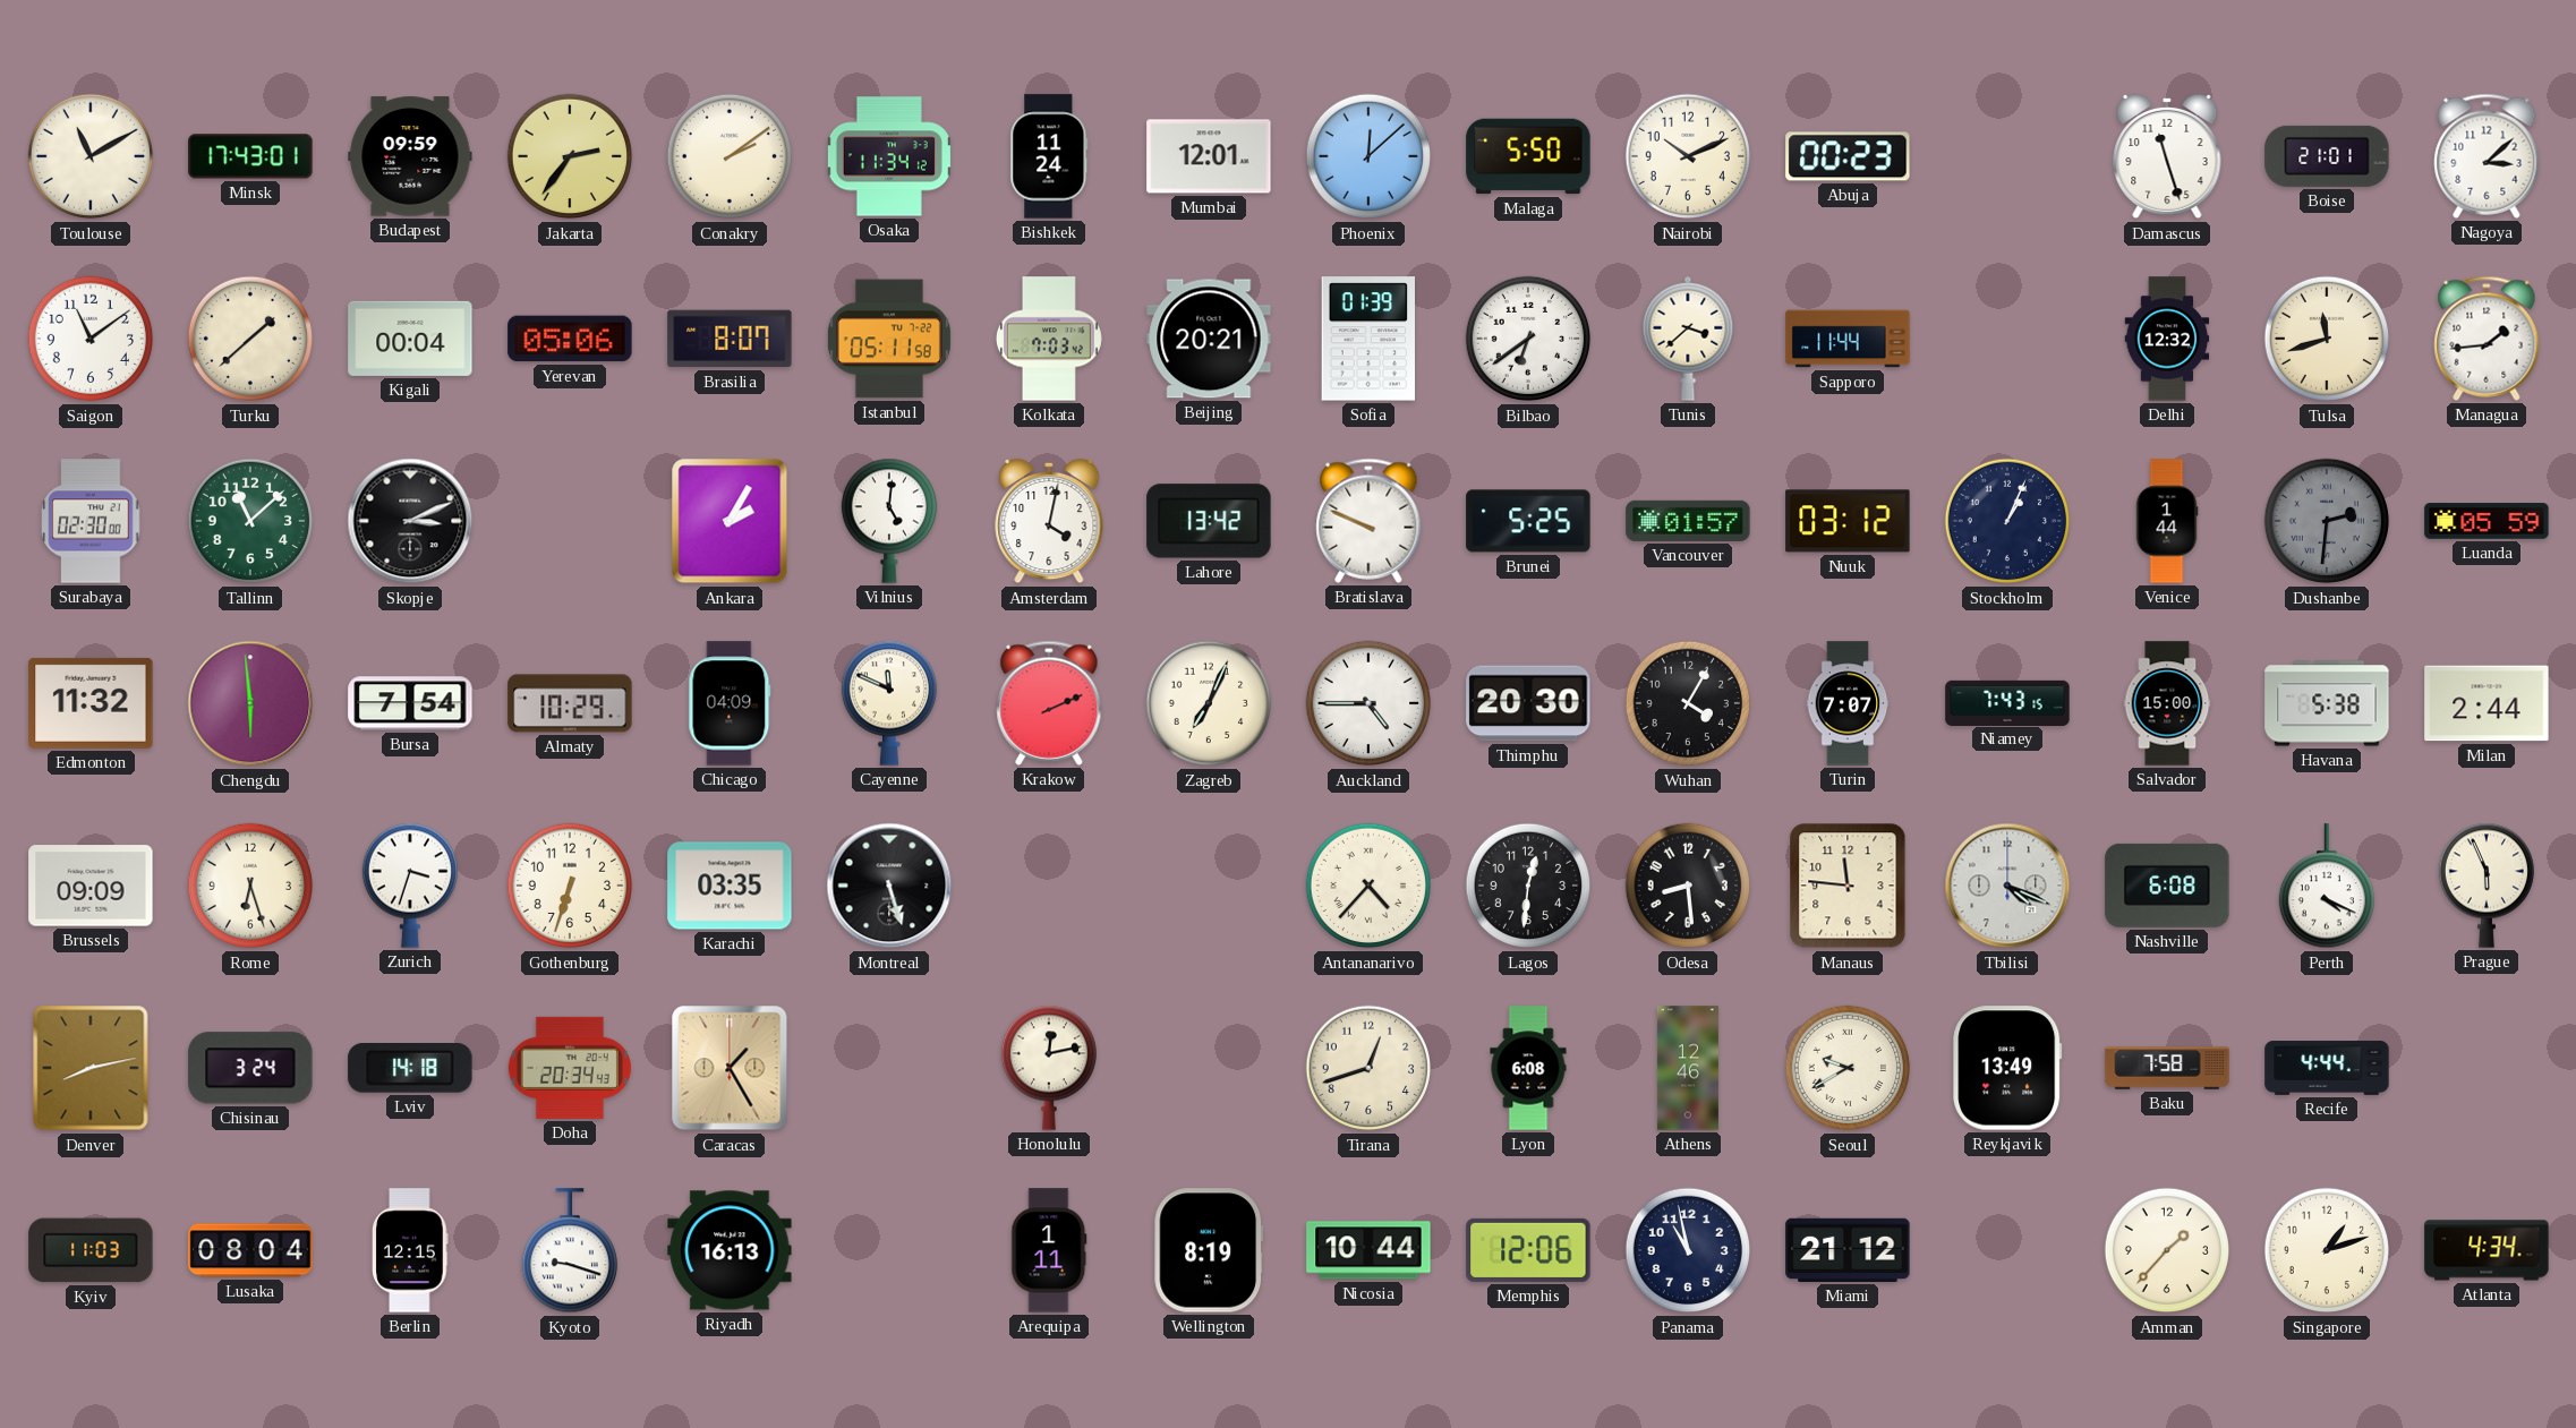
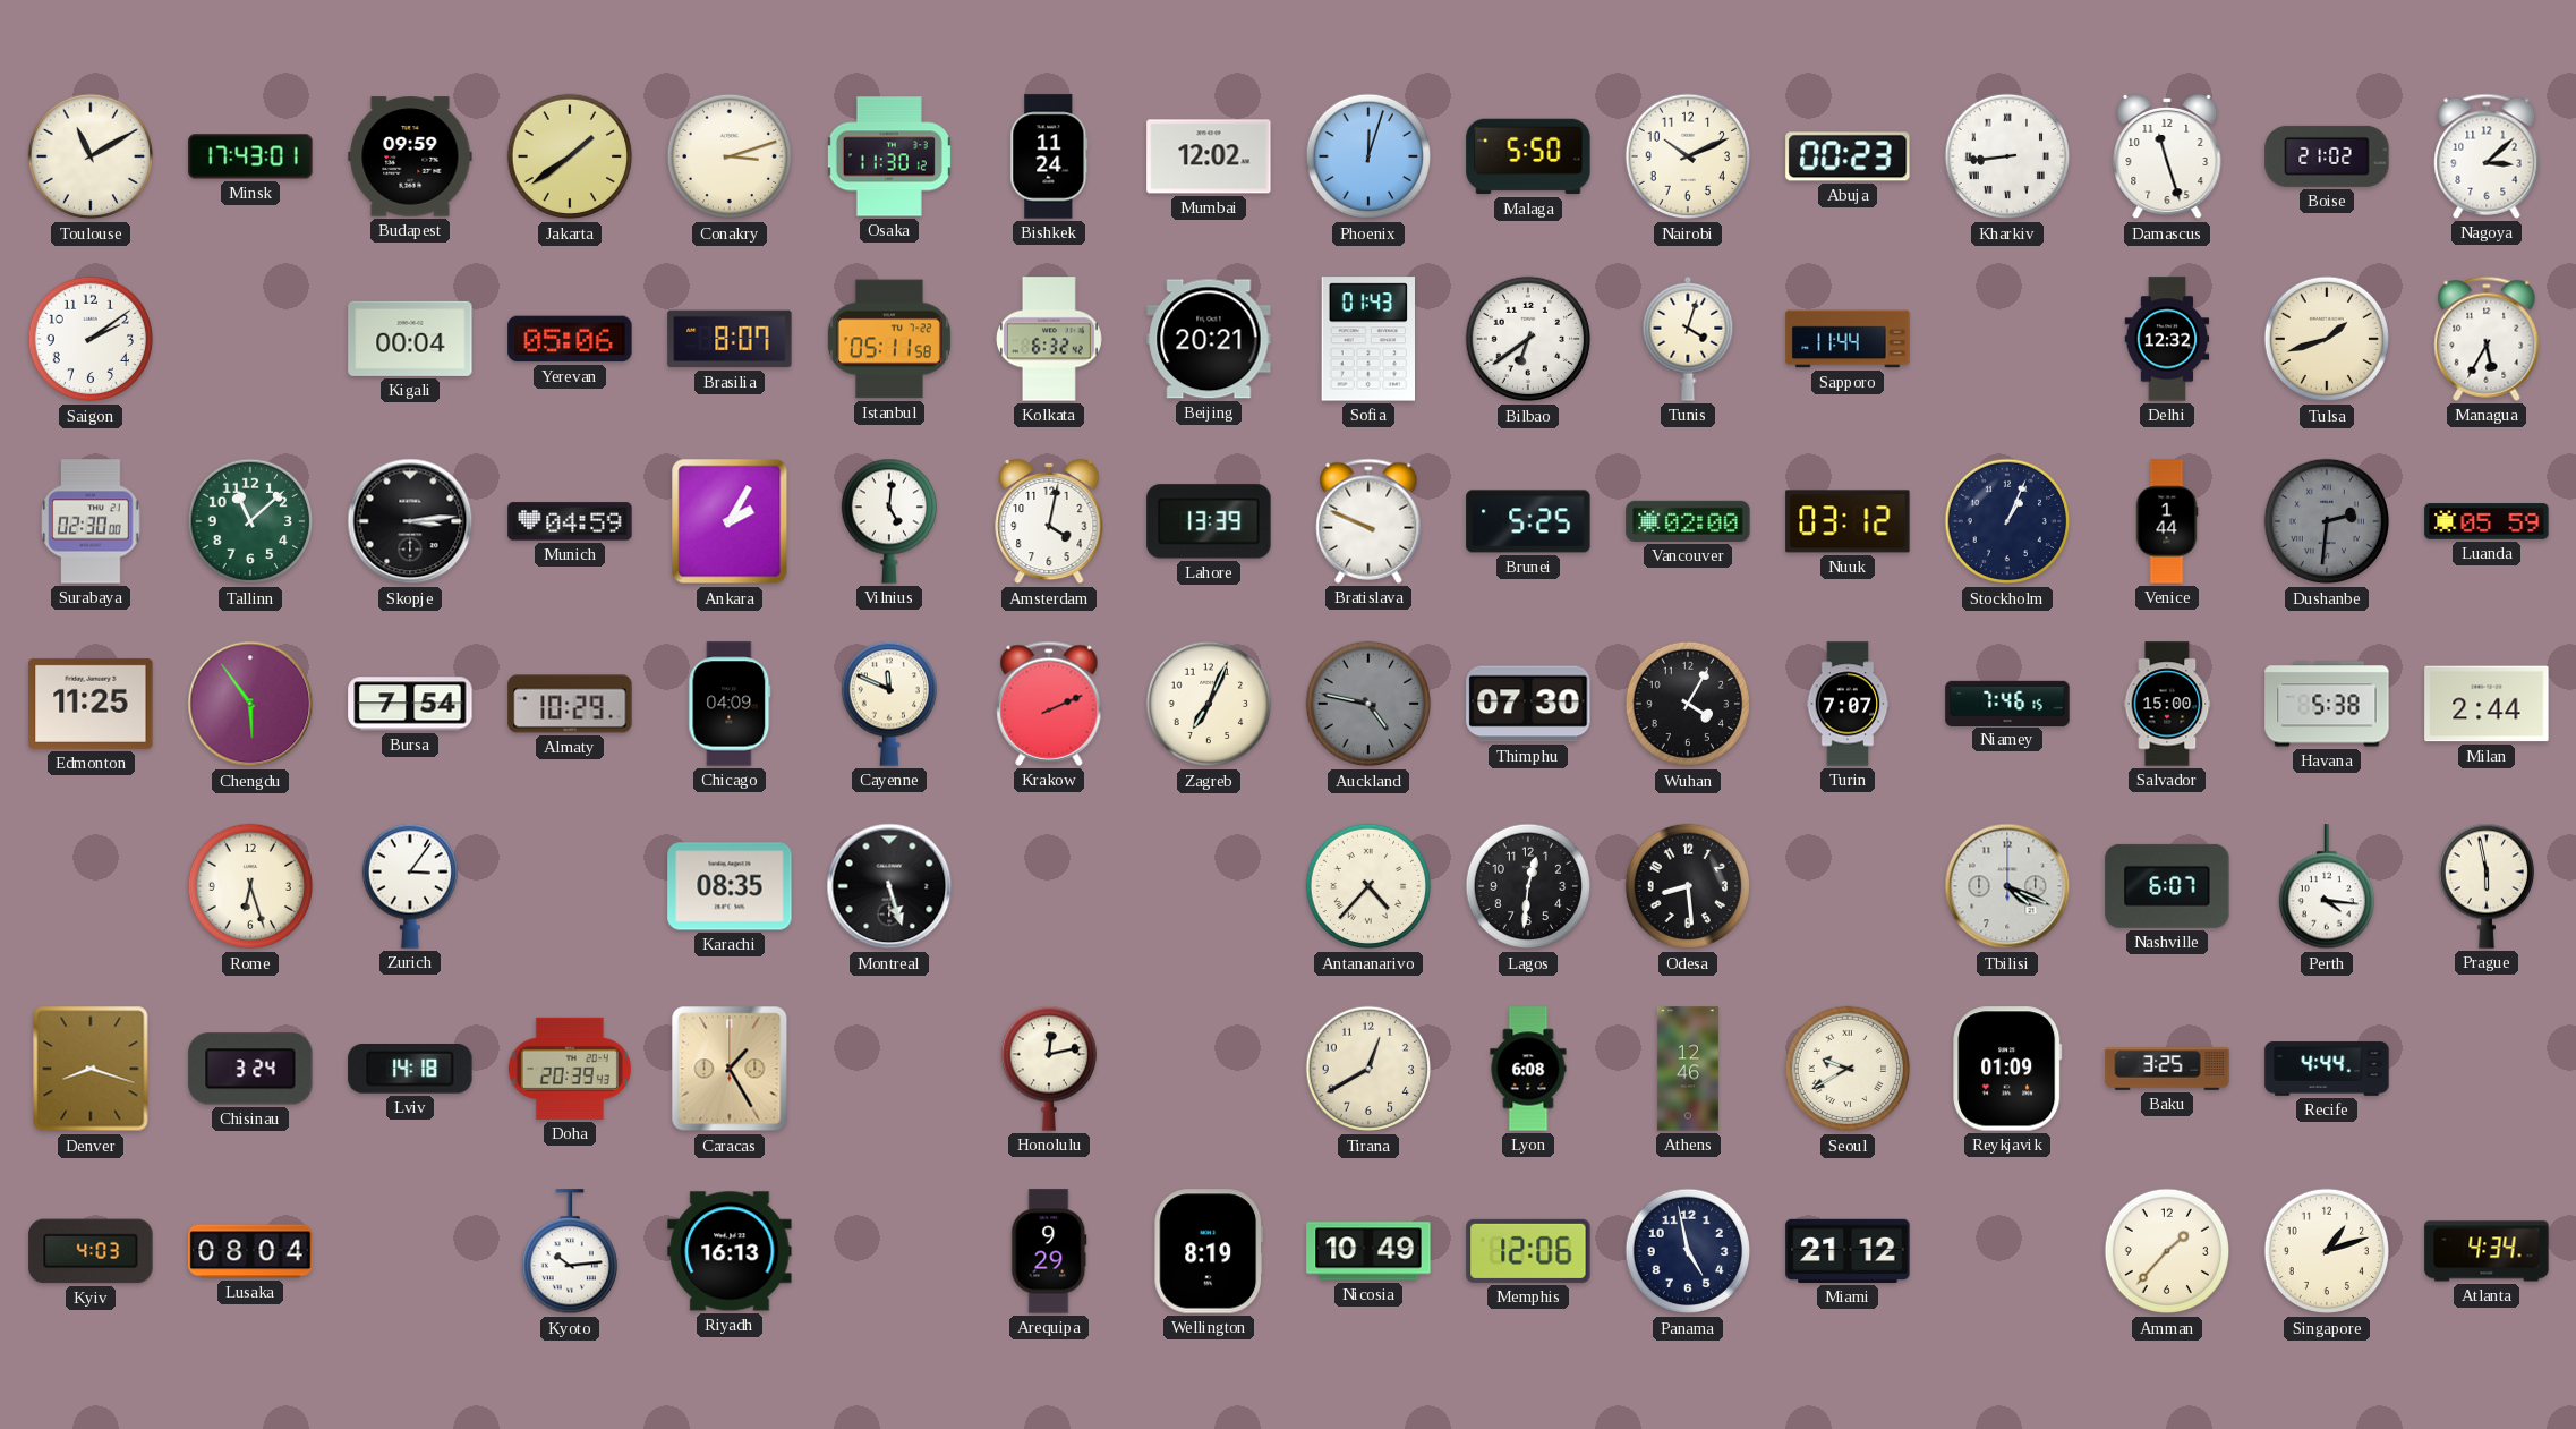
Jakarta: 2:36 -> 1:39 (570, 156)
Conakry: 2:09 -> 3:12 (730, 156)
Osaka: 11:34 -> 11:30 (889, 156)
Mumbai: 12:01 -> 12:02 (1209, 156)
Phoenix: 12:08 -> 12:03 (1368, 156)
Kharkiv: none -> 8:44 (2007, 156)
Boise: 21:01 -> 21:02 (2327, 156)
Saigon: 11:09 -> 2:09 (91, 339)
Turku: 1:38 -> none (250, 339)
Kolkata: 7:03 -> 6:32 (1049, 339)
Sofia: 01:39 -> 01:43 (1367, 339)
Tunis: 3:38 -> 4:03 (1688, 339)
Tulsa: 11:42 -> 1:42 (2327, 339)
Managua: 1:44 -> 5:35 (2487, 339)
Skopje: 3:11 -> 3:14 (410, 521)
Munich: none -> 04:59 (570, 521)
Lahore: 13:42 -> 13:39 (1209, 521)
Vancouver: 01:57 -> 02:00 (1688, 521)
Edmonton: 11:32 -> 11:25 (91, 704)
Chengdu: 5:59 -> 5:54 (250, 704)
Auckland: 4:45 -> 4:47 (1368, 704)
Auckland dial: white -> grey (1368, 704)
Thimphu: 20:30 -> 07:30 (1528, 704)
Niamey: 7:43 -> 7:46 (2007, 703)
Brussels: 09:09 -> none (91, 886)
Zurich: 3:33 -> 3:06 (409, 886)
Gothenburg: 6:33 -> none (570, 886)
Karachi: 03:35 -> 08:35 (730, 886)
Manaus: 11:46 -> none (1848, 886)
Nashville: 6:08 -> 6:07 (2167, 886)
Perth: 4:19 -> 4:16 (2326, 887)
Prague: 5:56 -> 5:58 (2485, 886)
Denver: 8:13 -> 8:18 (91, 1069)
Doha: 20:34 -> 20:39 (570, 1069)
Tirana: 12:42 -> 12:40 (1368, 1069)
Reykjavik: 13:49 -> 01:09 (2007, 1069)
Baku: 7:58 -> 3:25 (2167, 1069)
Kyiv: 11:03 -> 4:03 (91, 1251)
Berlin: 12:15 -> none (410, 1250)
Kyoto: 9:18 -> 10:14 (569, 1252)
Arequipa: 1:11 -> 9:29 (1049, 1251)
Nicosia: 10:44 -> 10:49 (1368, 1251)
Panama: 10:58 -> 4:58 (1688, 1251)
